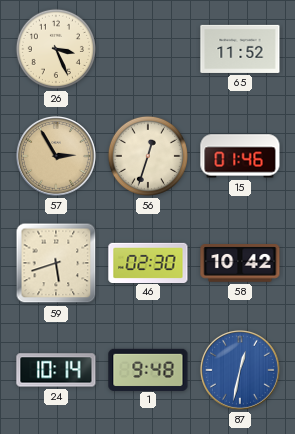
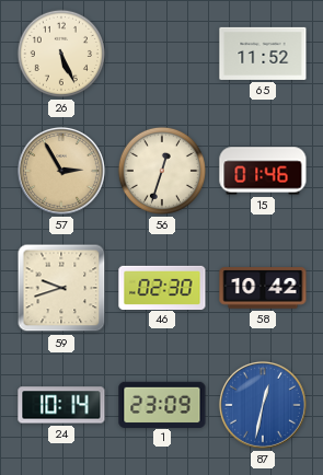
26: 3:26 -> 5:26 (61, 54)
59: 5:42 -> 9:42 (61, 288)
1: 9:48 -> 23:09 (162, 404)
